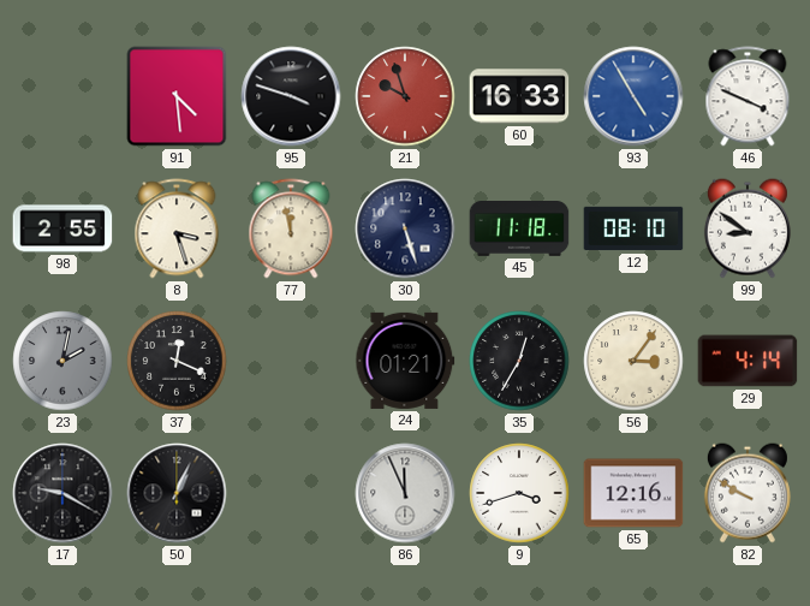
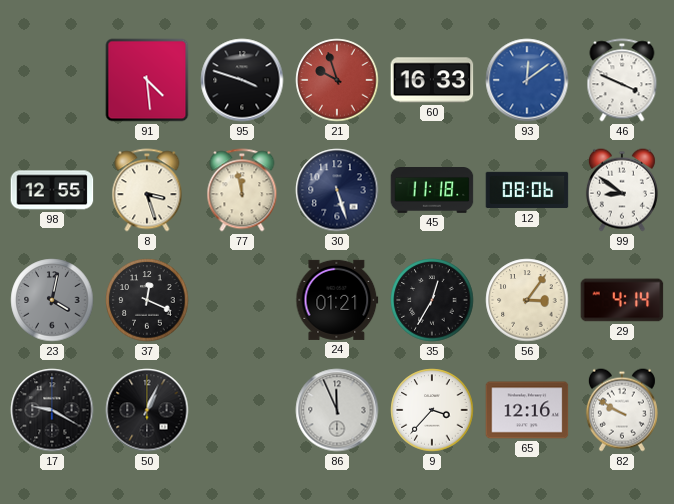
93: 4:55 -> 12:09 (527, 80)
98: 2:55 -> 12:55 (52, 190)
12: 08:10 -> 08:06 (527, 190)
23: 2:02 -> 4:02 (52, 300)
9: 3:42 -> 3:37 (432, 410)
